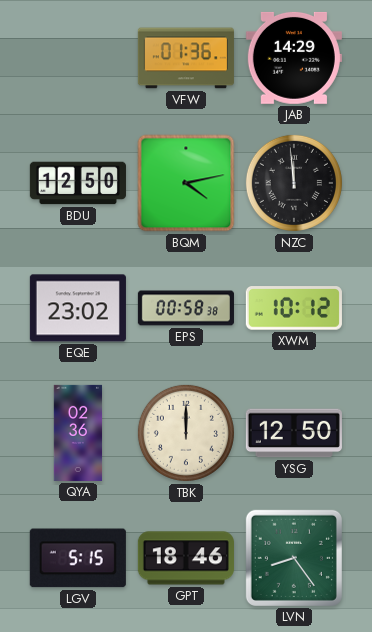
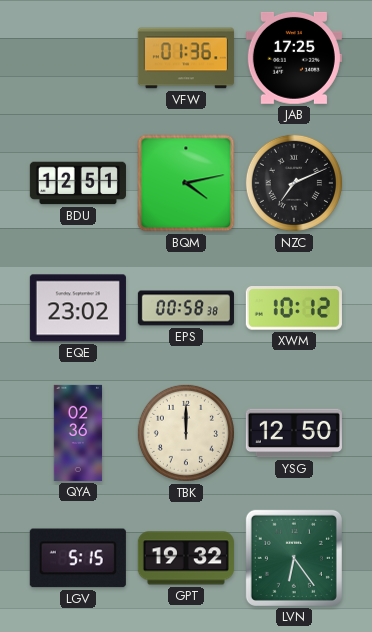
JAB: 14:29 -> 17:25 (294, 58)
BDU: 12:50 -> 12:51 (78, 183)
NZC: 11:59 -> 7:11 (294, 183)
GPT: 18:46 -> 19:32 (186, 558)
LVN: 8:24 -> 6:24 (294, 558)
